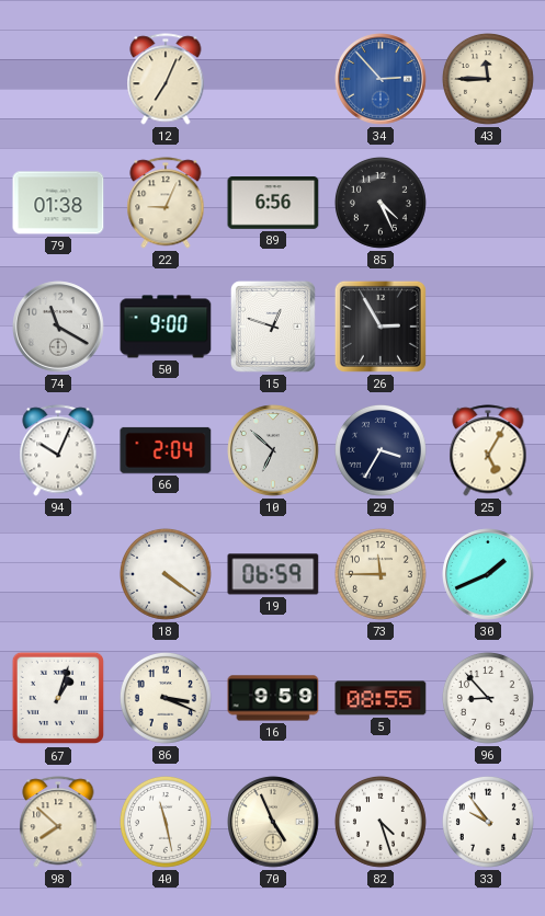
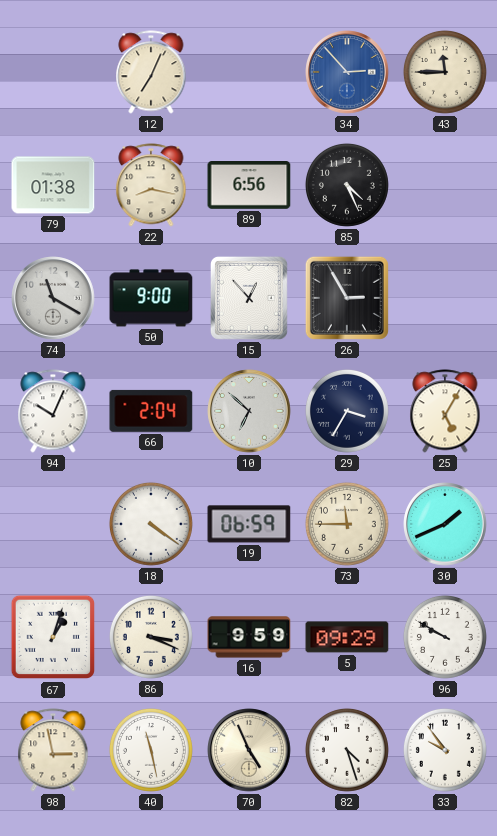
22: 9:04 -> 8:17 (151, 185)
15: 12:48 -> 12:53 (249, 298)
5: 08:55 -> 09:29 (347, 637)
96: 8:53 -> 9:50 (445, 637)
98: 7:52 -> 2:58 (53, 750)
